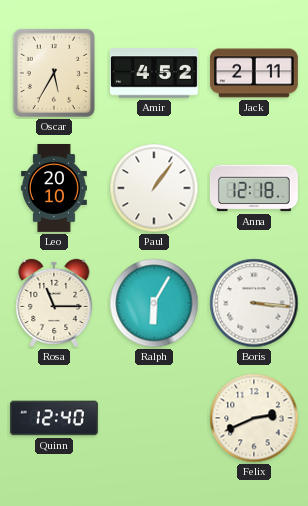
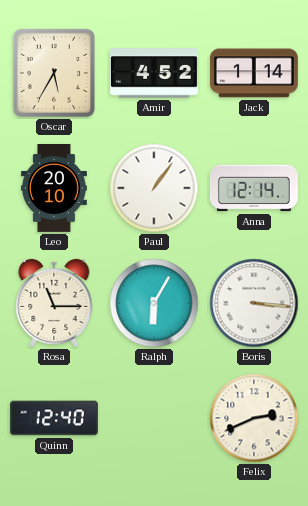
Jack: 2:11 -> 1:14 (254, 73)
Anna: 12:18 -> 12:14 (254, 188)
